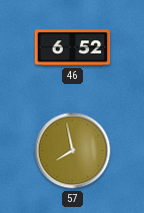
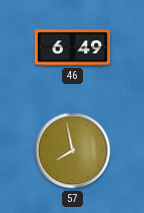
46: 6:52 -> 6:49 (73, 48)
